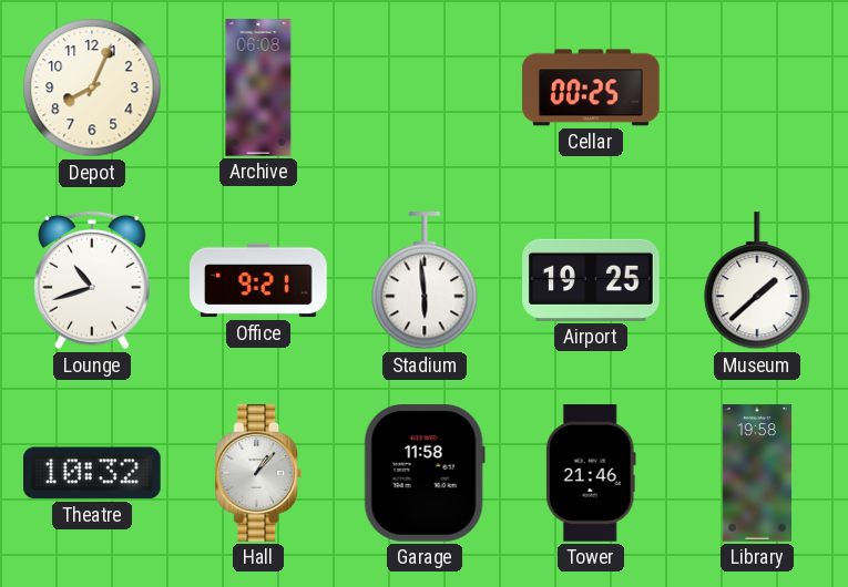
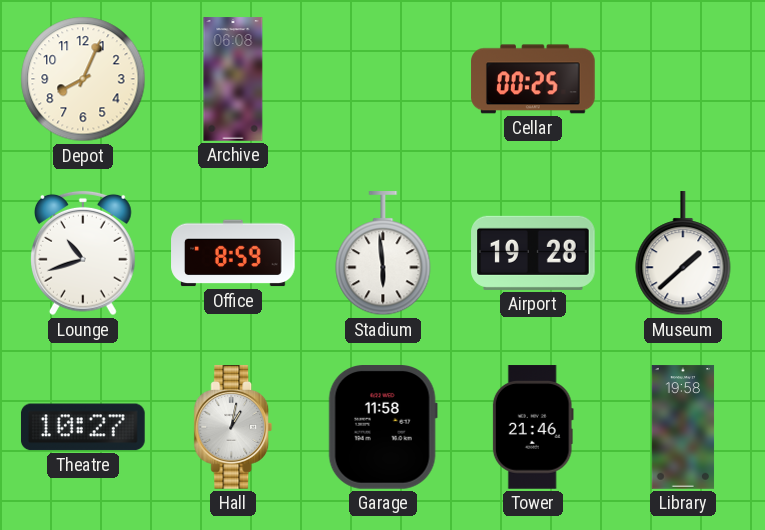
Office: 9:21 -> 8:59 (233, 253)
Airport: 19:25 -> 19:28 (533, 253)
Theatre: 10:32 -> 10:27 (83, 427)
Hall: 1:07 -> 1:02 (233, 427)
